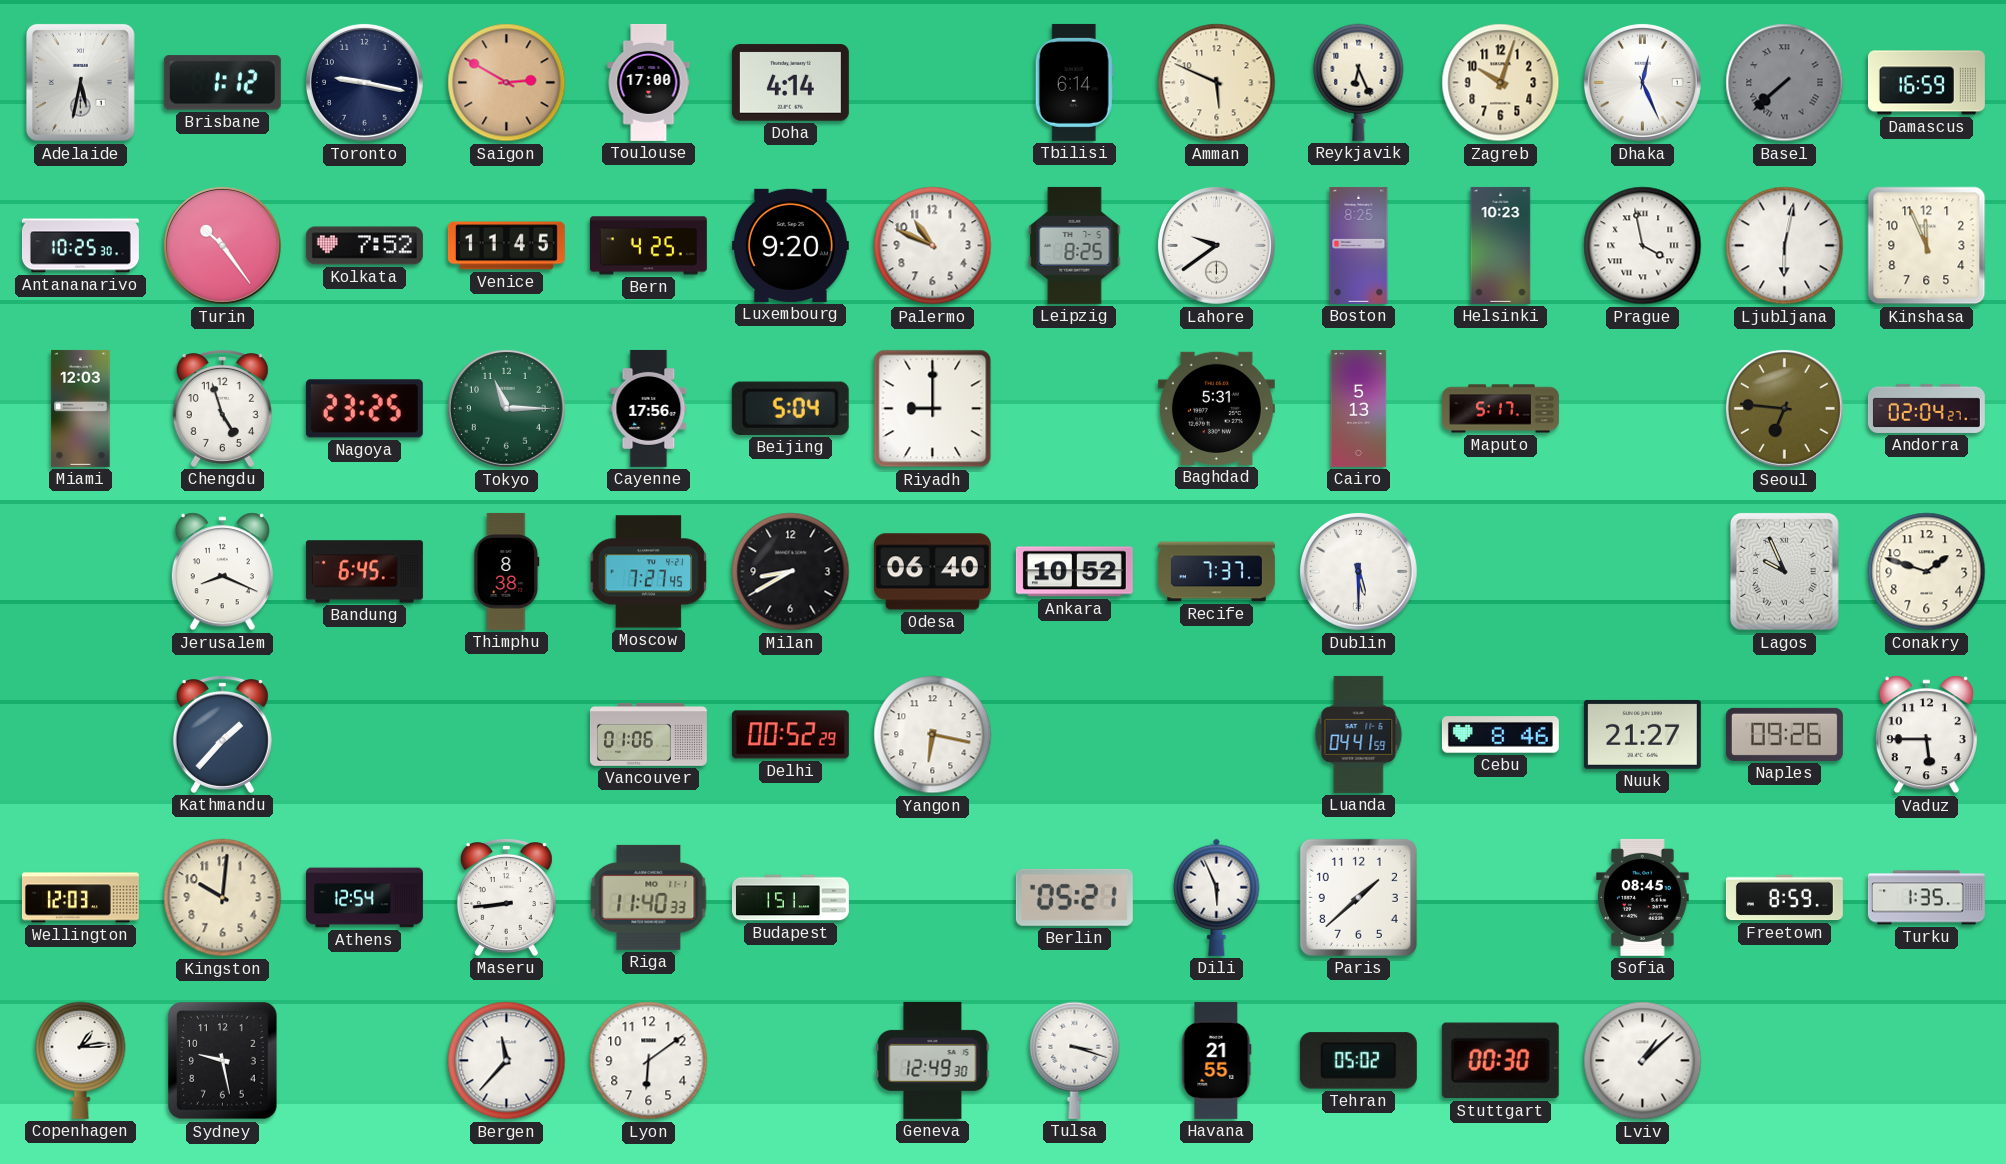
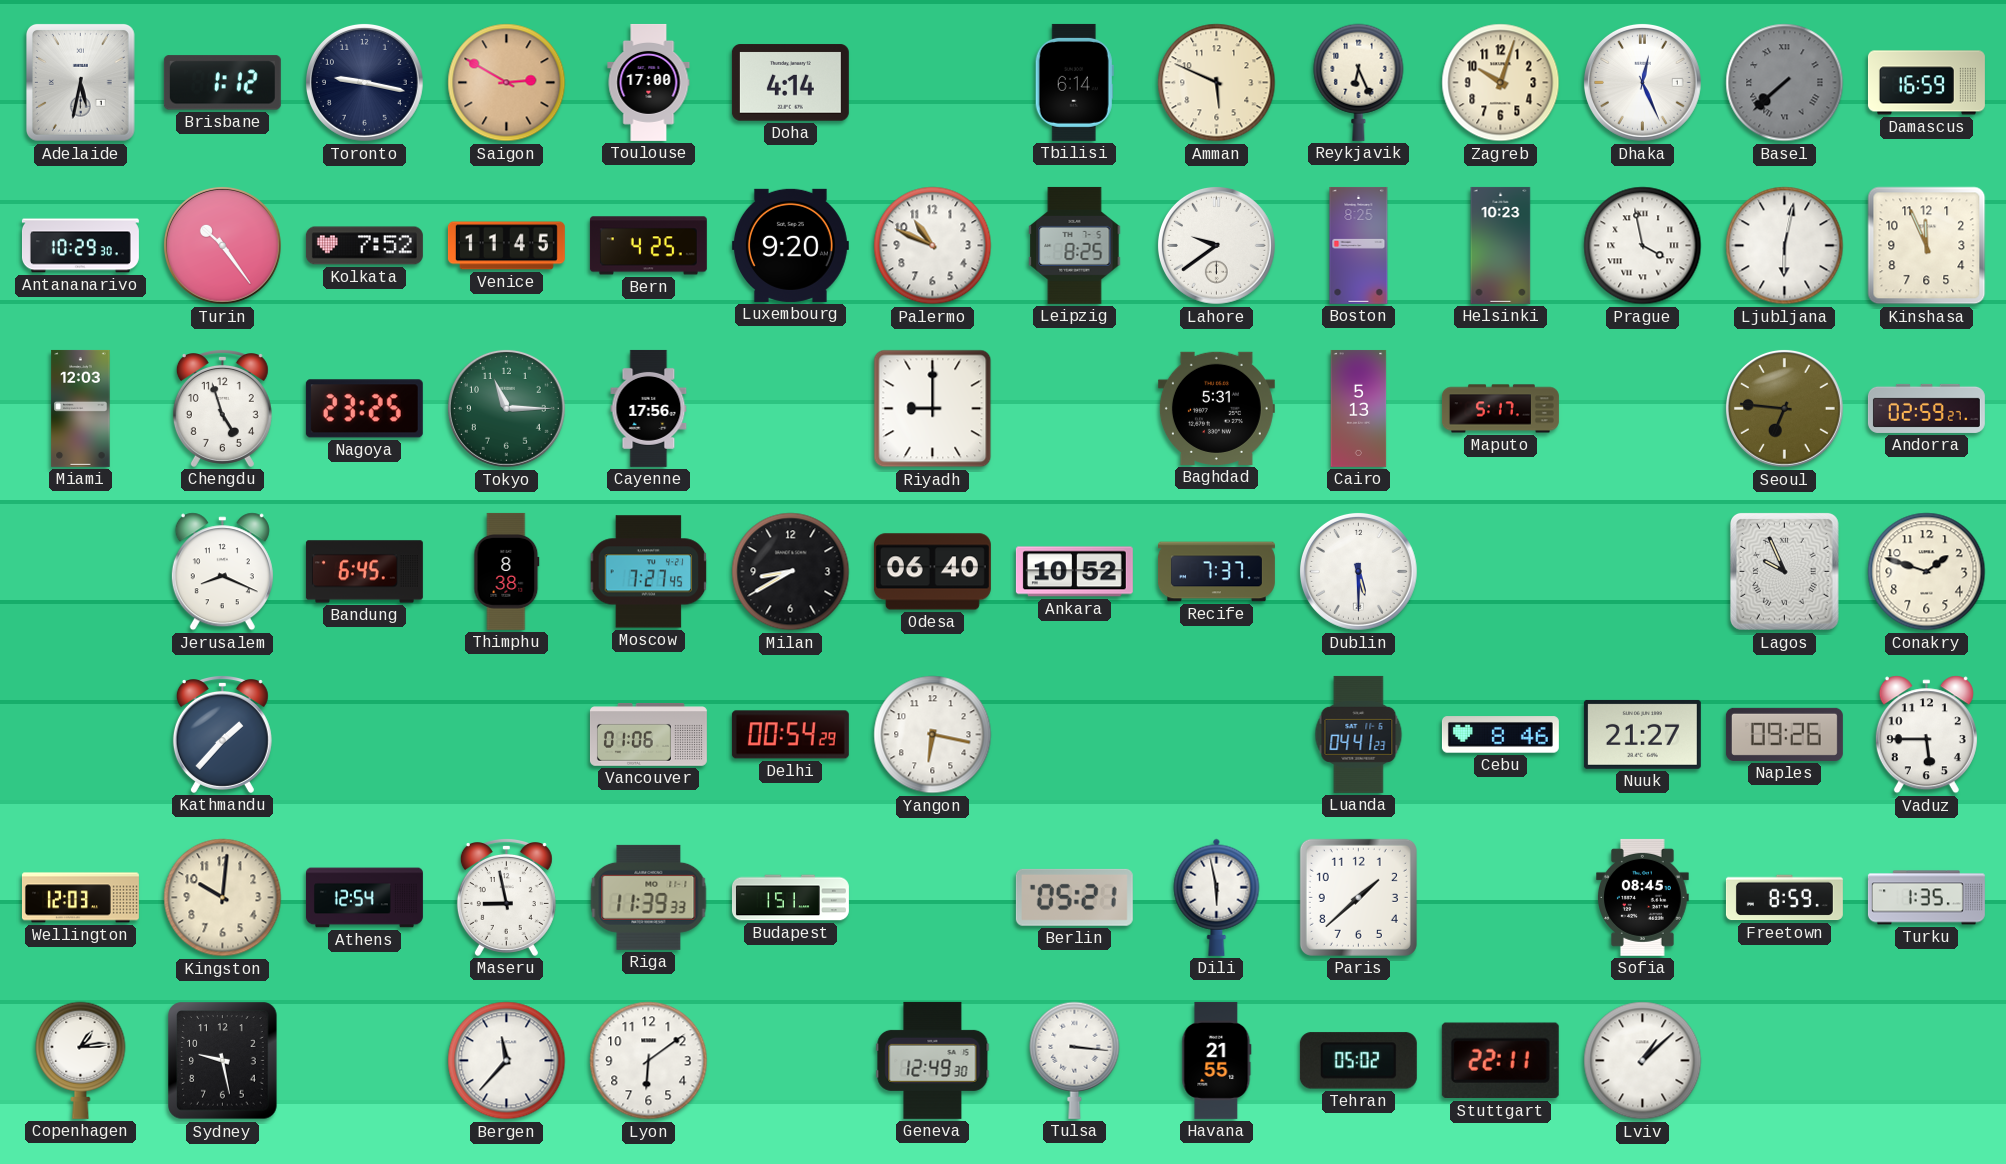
Antananarivo: 10:25 -> 10:29 (80, 246)
Beijing: 5:04 -> none (790, 408)
Andorra: 02:04 -> 02:59 (1926, 408)
Delhi: 00:52 -> 00:54 (790, 735)
Luanda: 04:41:59 -> 04:41:23 (1359, 734)
Maseru: 8:44 -> 8:58 (506, 898)
Riga: 11:40 -> 11:39 (649, 897)
Dili: 5:56 -> 5:58 (1217, 897)
Tulsa: 3:18 -> 3:16 (1075, 1060)
Stuttgart: 00:30 -> 22:11 (1500, 1061)
